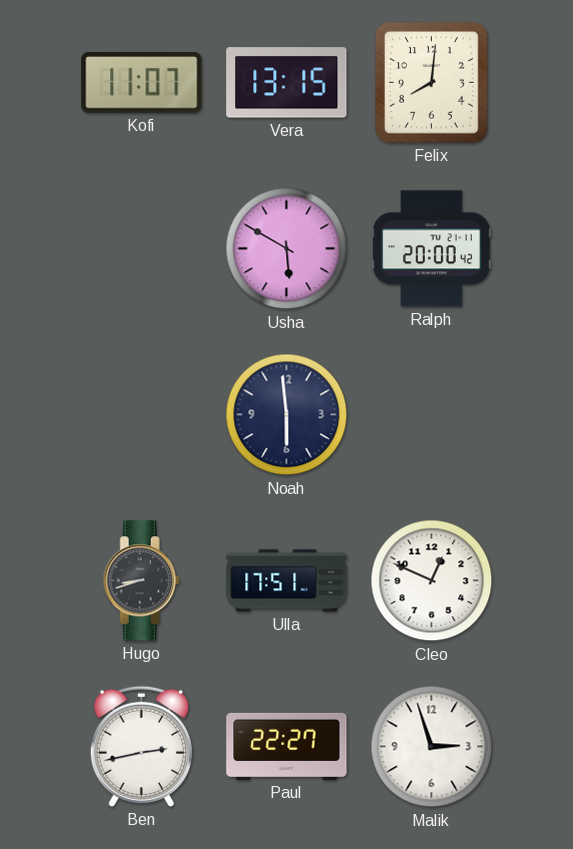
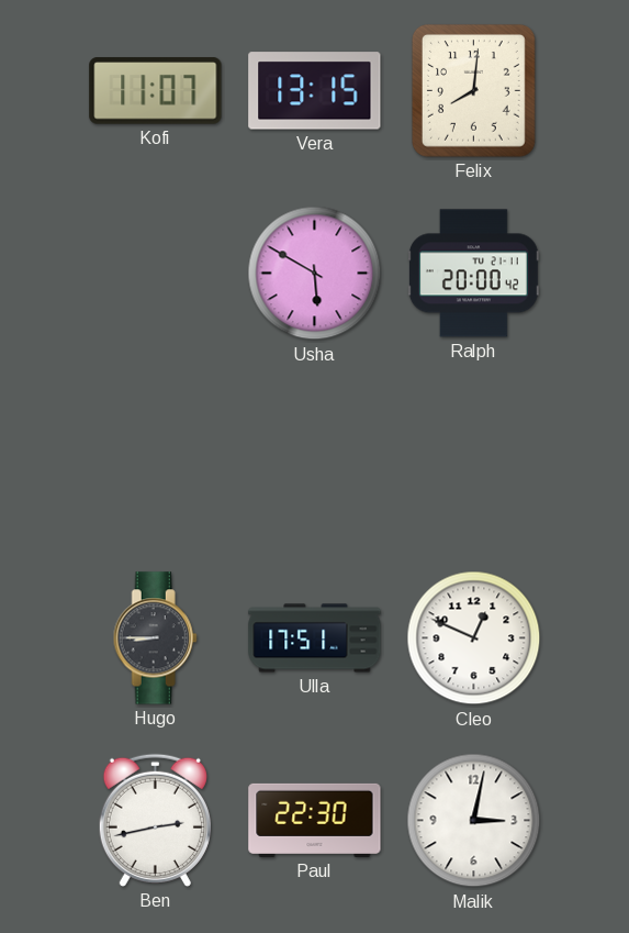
Noah: 5:59 -> none (287, 415)
Hugo: 8:42 -> 8:45 (155, 638)
Paul: 22:27 -> 22:30 (315, 820)
Malik: 2:57 -> 3:02 (474, 821)
